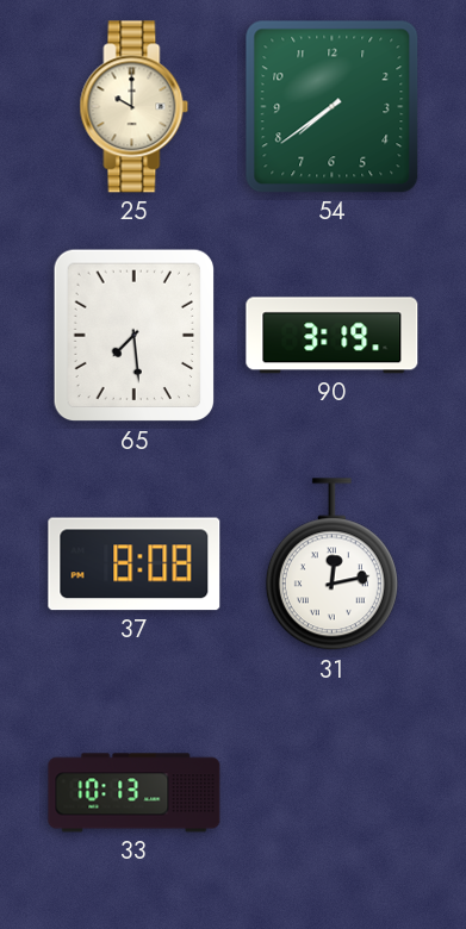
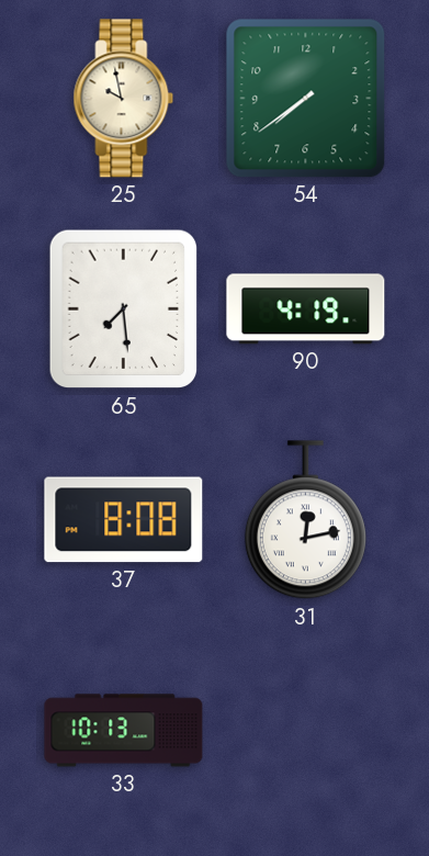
25: 10:00 -> 9:58 (124, 99)
90: 3:19 -> 4:19 (306, 309)
